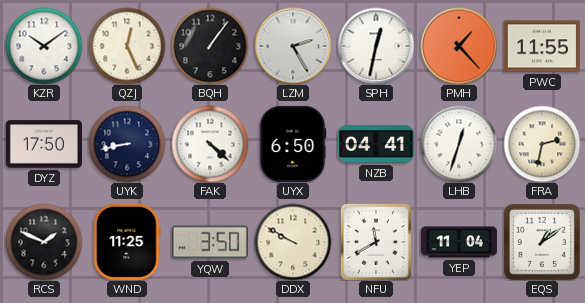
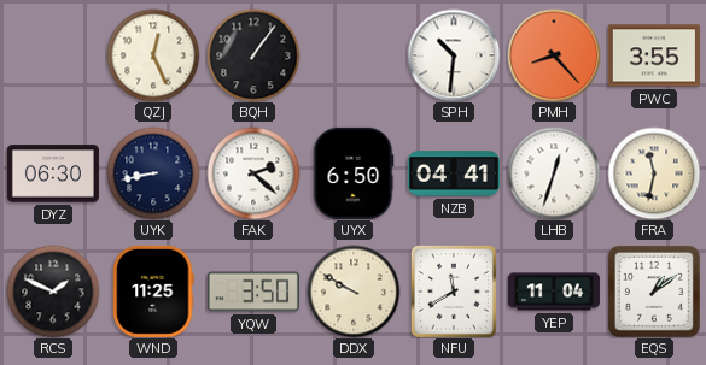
KZR: 10:09 -> none (44, 46)
LZM: 2:25 -> none (293, 46)
SPH: 12:32 -> 10:31 (454, 55)
PMH: 1:23 -> 8:23 (554, 55)
PWC: 11:55 -> 3:55 (654, 55)
DYZ: 17:50 -> 06:30 (53, 173)
FAK: 4:22 -> 2:22 (253, 173)
FRA: 2:32 -> 11:32 (654, 173)
